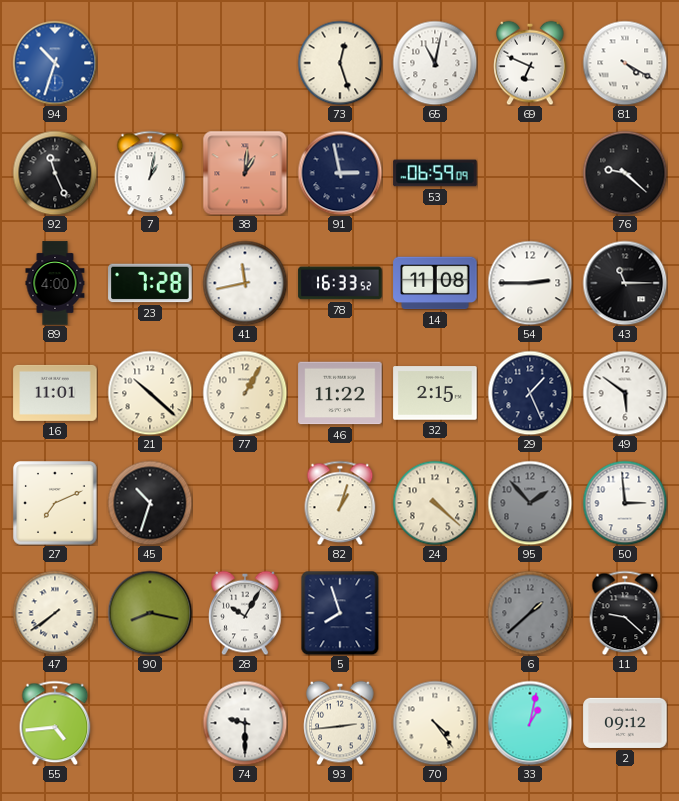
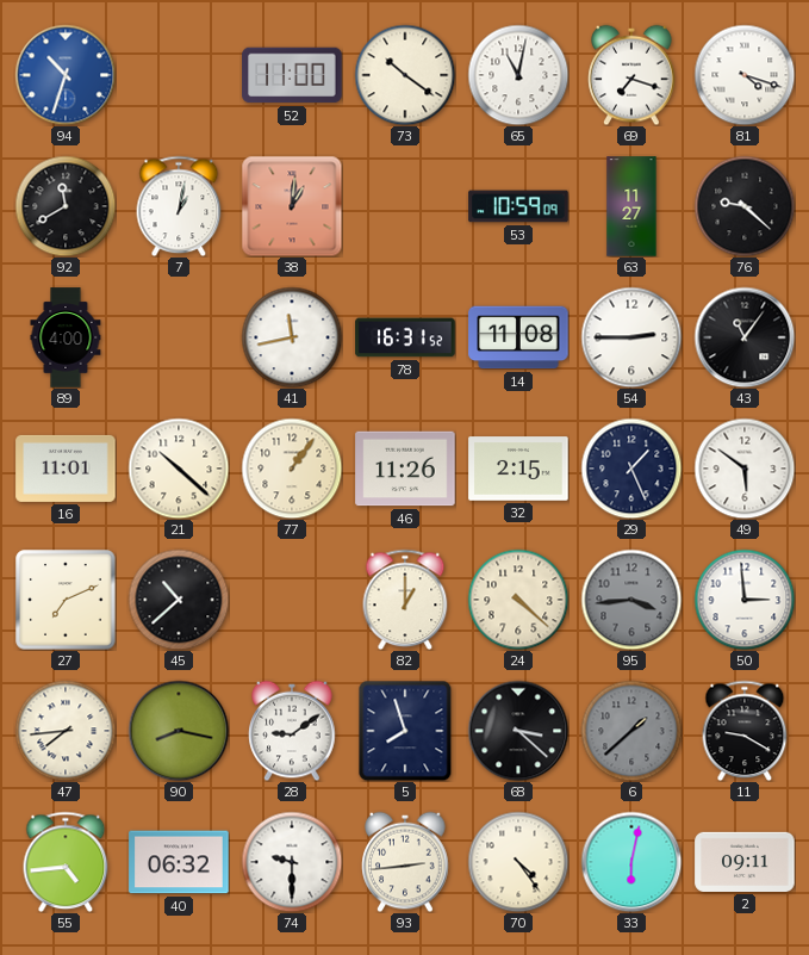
52: none -> 11:00 (292, 75)
73: 12:27 -> 10:21 (405, 75)
69: 6:49 -> 7:18 (631, 75)
81: 4:20 -> 4:18 (745, 75)
92: 11:26 -> 11:40 (66, 206)
91: 2:58 -> none (340, 173)
53: 06:59 -> 10:59 (518, 206)
63: none -> 11:27 (631, 206)
23: 7:28 -> none (150, 283)
78: 16:33 -> 16:31 (405, 337)
43: 11:15 -> 11:06 (745, 337)
77: 1:05 -> 1:06 (292, 469)
46: 11:22 -> 11:26 (405, 469)
45: 10:33 -> 10:38 (179, 600)
82: 1:03 -> 1:00 (405, 600)
95: 1:53 -> 3:44 (631, 600)
47: 7:39 -> 7:44 (66, 731)
28: 10:05 -> 9:09 (292, 731)
68: none -> 3:22 (518, 731)
11: 9:22 -> 9:20 (745, 731)
40: none -> 06:32 (179, 862)
33: 1:02 -> 6:02 (631, 862)
2: 09:12 -> 09:11 (745, 862)
